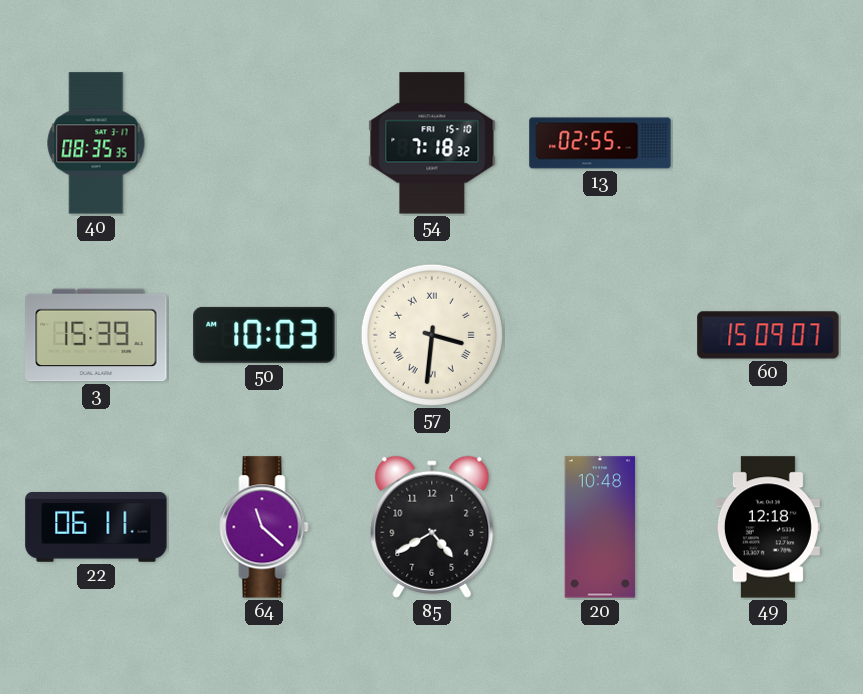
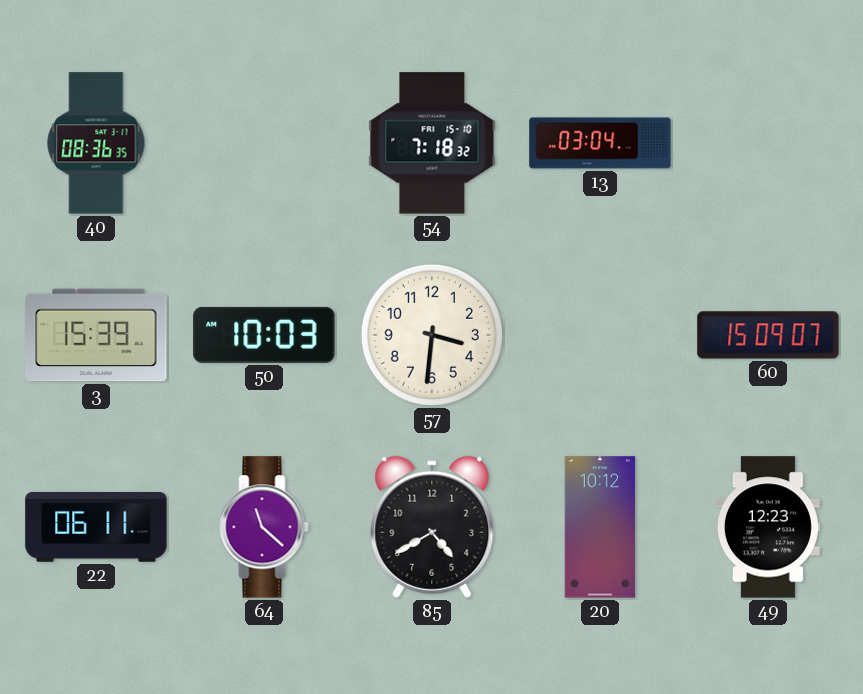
40: 08:35 -> 08:36 (96, 143)
13: 02:55 -> 03:04 (600, 143)
57 numerals: Roman -> Arabic (432, 335)
20: 10:48 -> 10:12 (600, 527)
49: 12:18 -> 12:23 (768, 527)
